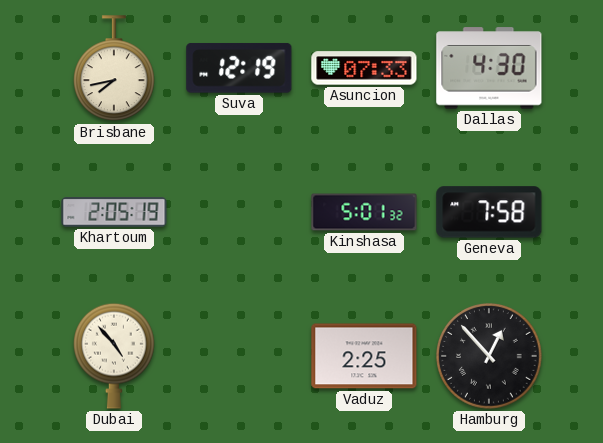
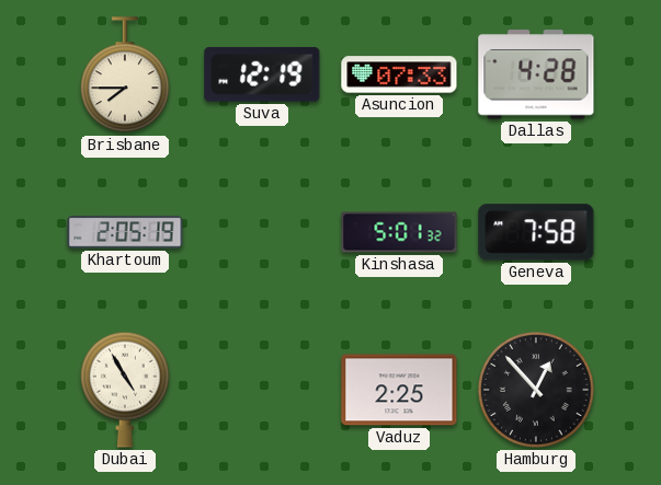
Brisbane: 7:43 -> 7:45 (125, 76)
Dallas: 4:30 -> 4:28 (536, 74)
Dubai: 4:53 -> 4:55 (125, 390)
